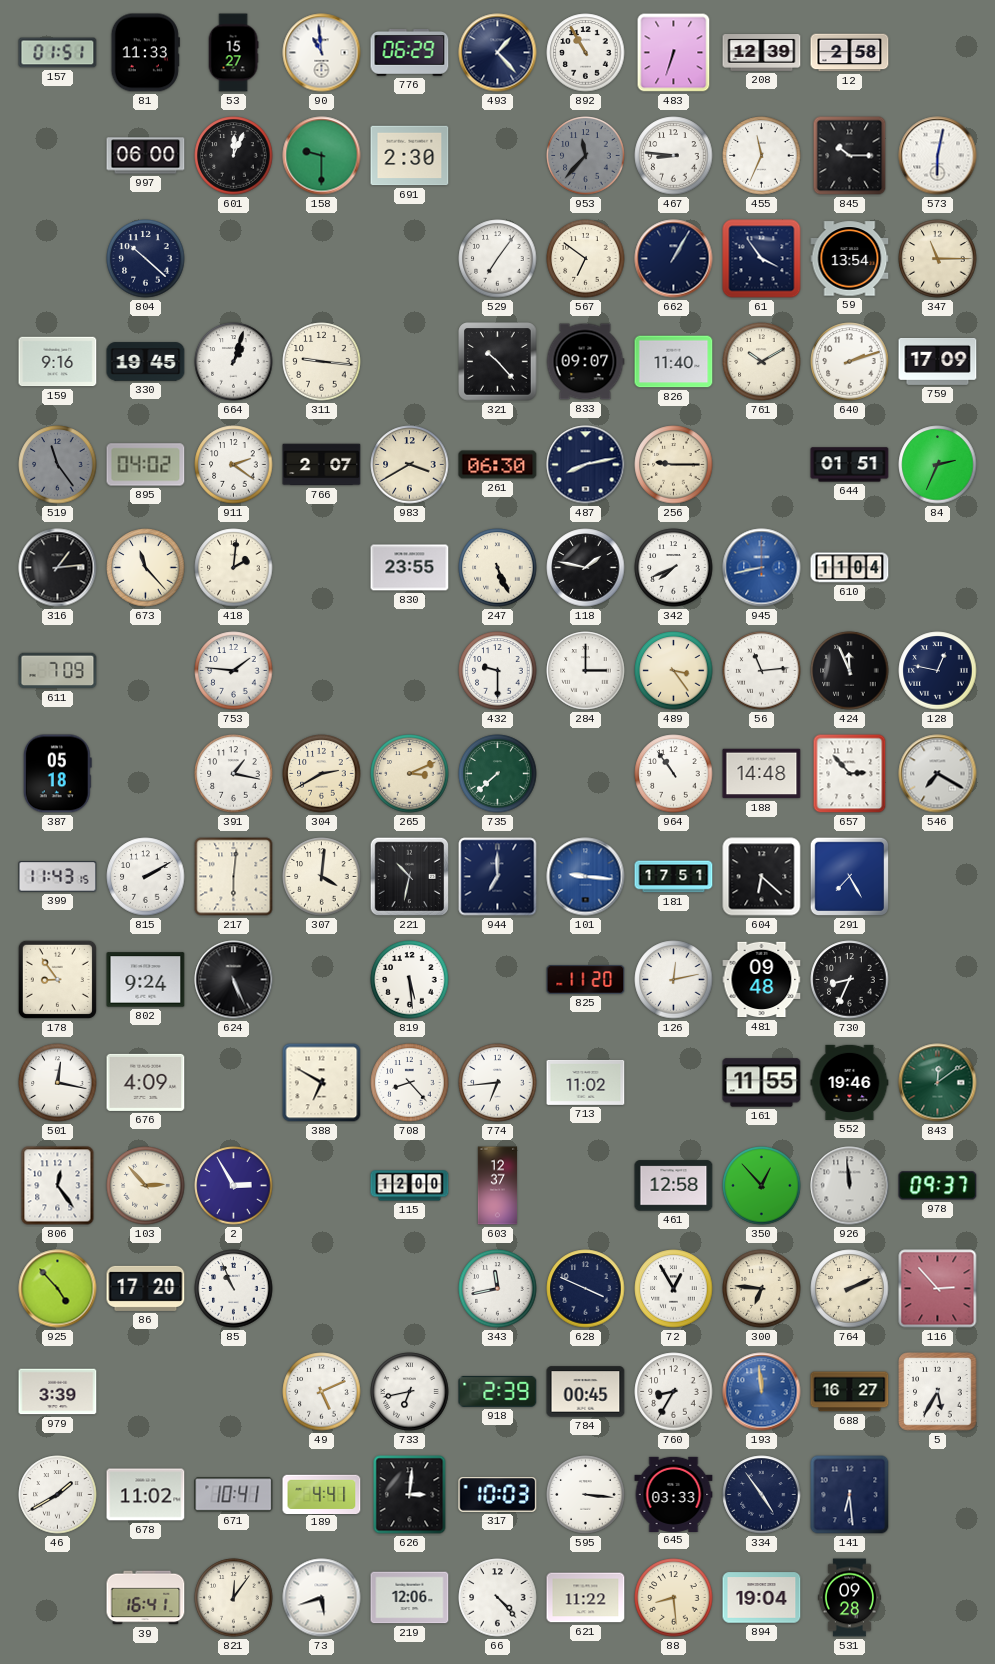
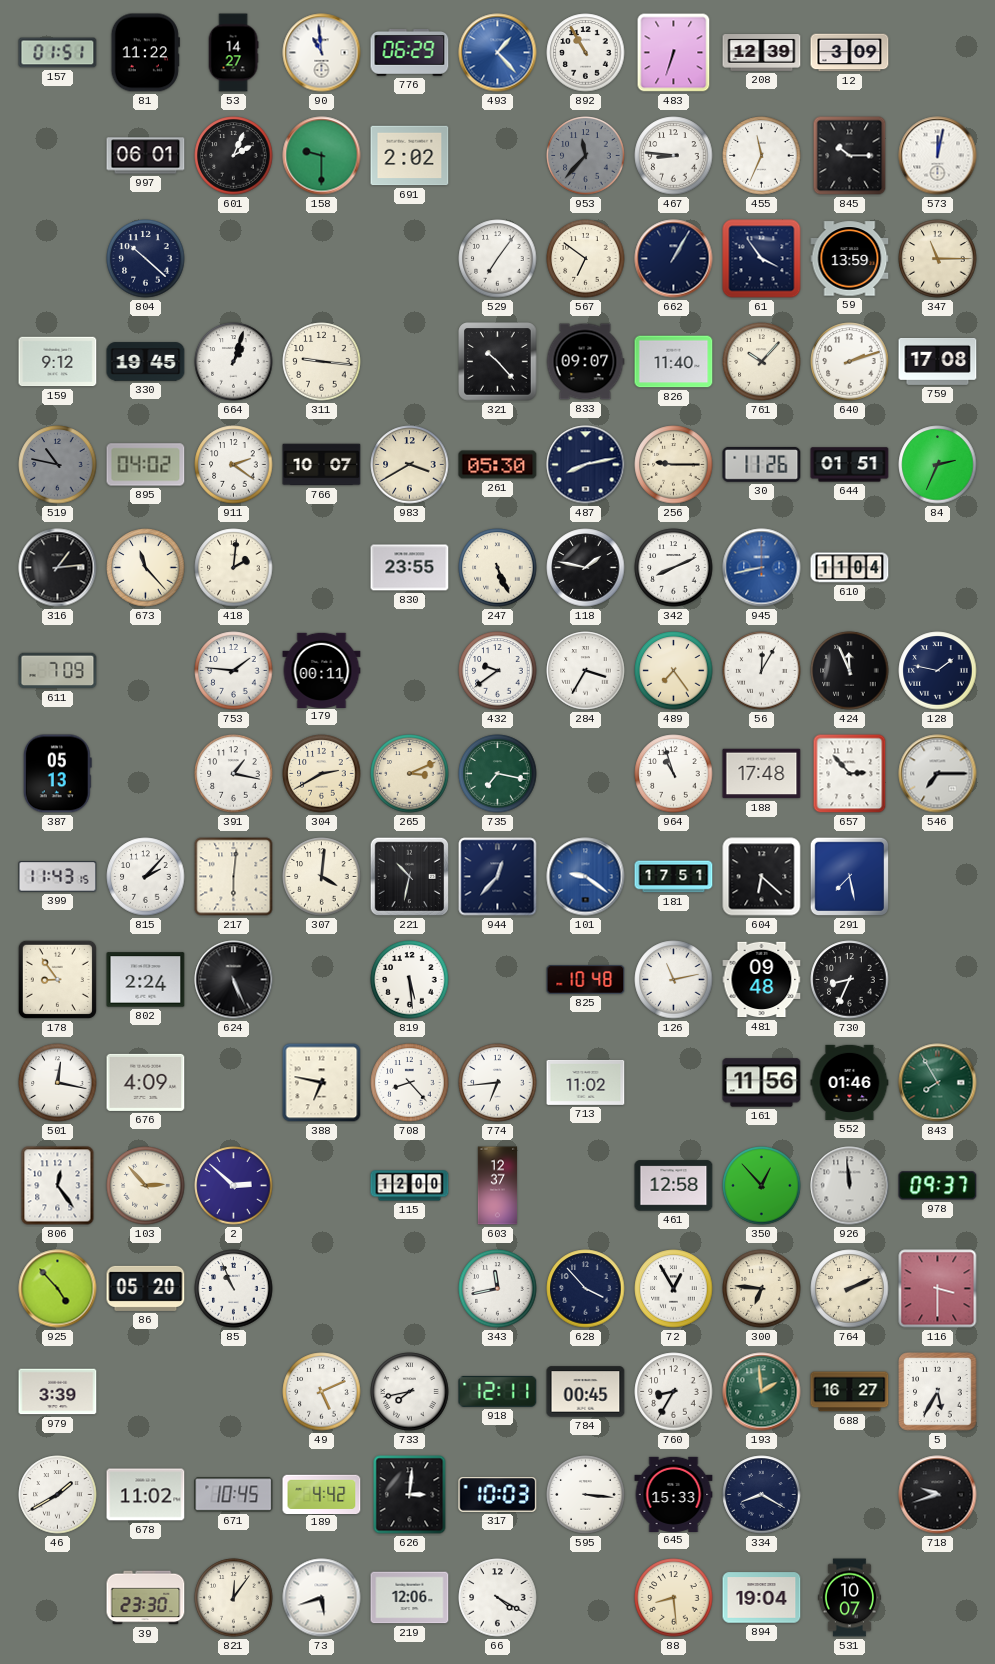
81: 11:33 -> 11:22 (145, 53)
53: 15:27 -> 14:27 (233, 53)
493 dial: navy -> blue (498, 53)
12: 2:58 -> 3:09 (850, 53)
997: 06:00 -> 06:01 (146, 156)
601: 12:04 -> 2:04 (234, 156)
691: 2:30 -> 2:02 (410, 156)
573: 6:02 -> 12:02 (938, 156)
59: 13:54 -> 13:59 (850, 259)
159: 9:16 -> 9:12 (58, 362)
761: 10:10 -> 10:07 (762, 362)
759: 17:09 -> 17:08 (938, 361)
519: 11:24 -> 10:47 (58, 465)
766: 2:07 -> 10:07 (322, 465)
261: 06:30 -> 05:30 (498, 465)
30: none -> 11:26 (762, 464)
342: 7:41 -> 8:11 (674, 568)
179: none -> 00:11 (322, 670)
432: 9:30 -> 9:39 (498, 671)
284: 3:00 -> 3:35 (586, 671)
489: 3:24 -> 7:24 (674, 671)
56: 11:14 -> 12:05 (762, 671)
128: 12:47 -> 1:47 (938, 671)
387: 05:18 -> 05:13 (57, 774)
735: 7:38 -> 7:17 (498, 774)
964: 10:54 -> 10:57 (674, 774)
188: 14:48 -> 17:48 (762, 774)
546: 7:20 -> 7:15 (938, 774)
815: 2:10 -> 2:07 (146, 877)
944: 7:00 -> 12:37 (498, 877)
101: 9:16 -> 9:21 (586, 877)
291: 7:25 -> 7:28 (850, 877)
802: 9:24 -> 2:24 (146, 980)
825: 11:20 -> 10:48 (586, 980)
126: 12:13 -> 11:13 (674, 980)
388: 6:50 -> 6:47 (322, 1083)
161: 11:55 -> 11:56 (762, 1083)
552: 19:46 -> 01:46 (850, 1082)
843: 12:09 -> 7:55 (938, 1083)
2: 2:55 -> 2:52 (234, 1186)
86: 17:20 -> 05:20 (146, 1288)
628: 3:49 -> 3:53 (586, 1289)
116: 2:53 -> 3:30 (938, 1289)
733: 6:43 -> 7:43 (410, 1392)
918: 2:39 -> 12:11 (498, 1391)
193: 11:59 -> 1:59 (762, 1392)
193 dial: blue -> green (762, 1392)
671: 10:41 -> 10:45 (234, 1495)
189: 4:41 -> 4:42 (322, 1494)
645: 03:33 -> 15:33 (674, 1494)
334: 4:54 -> 8:20 (762, 1495)
141: 6:29 -> none (850, 1495)
718: none -> 9:42 (938, 1495)
39: 16:41 -> 23:30 (146, 1598)
66: 4:23 -> 4:20 (498, 1598)
621: 11:22 -> none (586, 1598)
531: 09:28 -> 10:07 (849, 1598)
